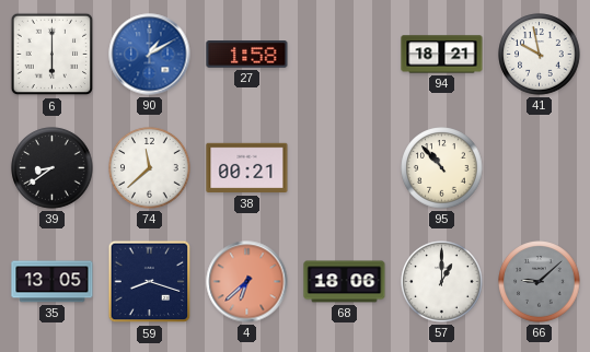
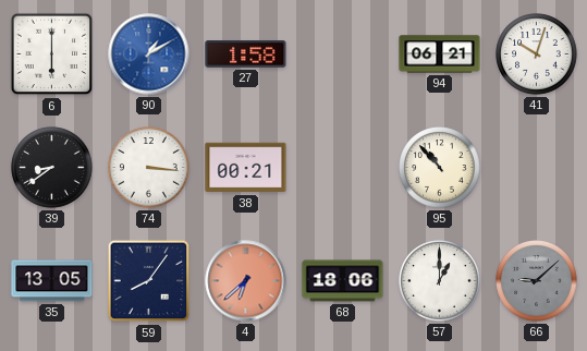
94: 18:21 -> 06:21 (440, 55)
41: 9:58 -> 10:03 (537, 55)
74: 11:38 -> 3:16 (149, 168)
59: 8:18 -> 8:06 (149, 281)
